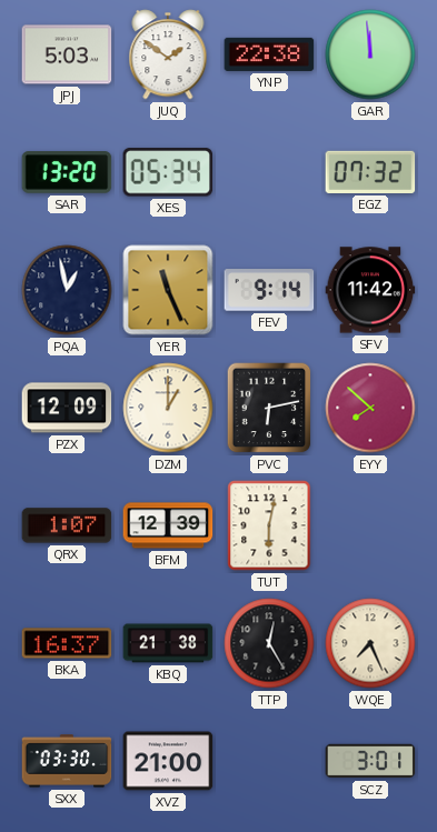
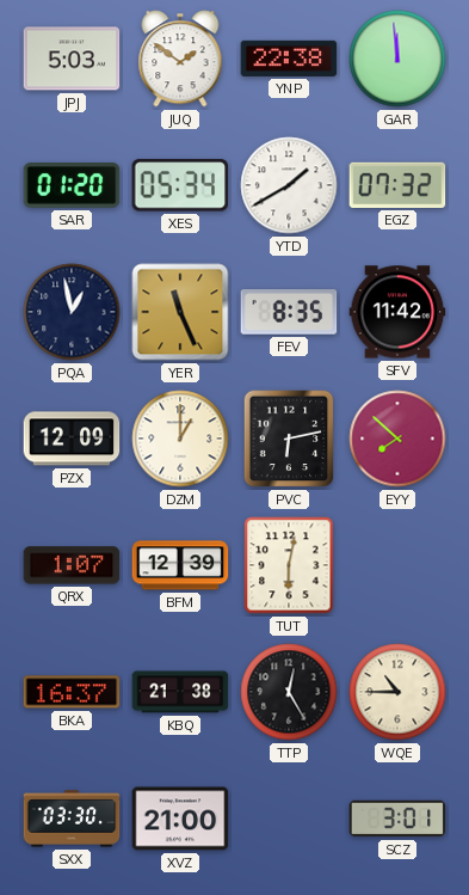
SAR: 13:20 -> 01:20 (72, 185)
YTD: none -> 1:40 (289, 185)
FEV: 9:14 -> 8:35 (289, 312)
WQE: 7:26 -> 10:45 (397, 692)
